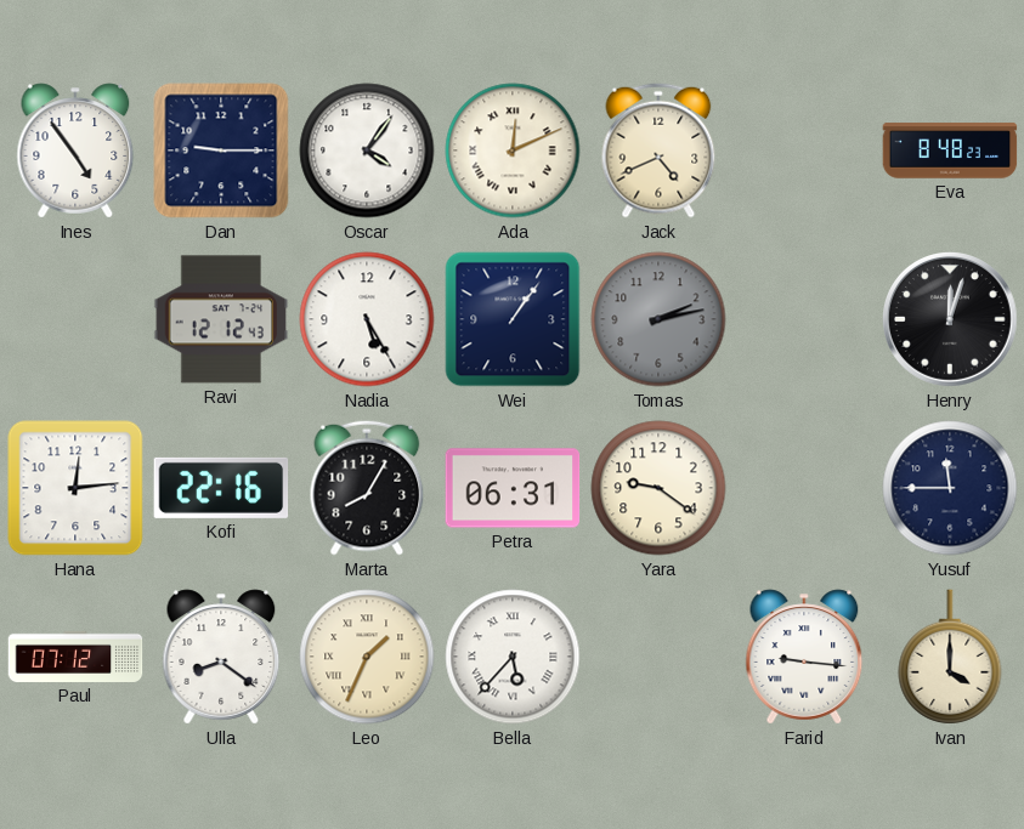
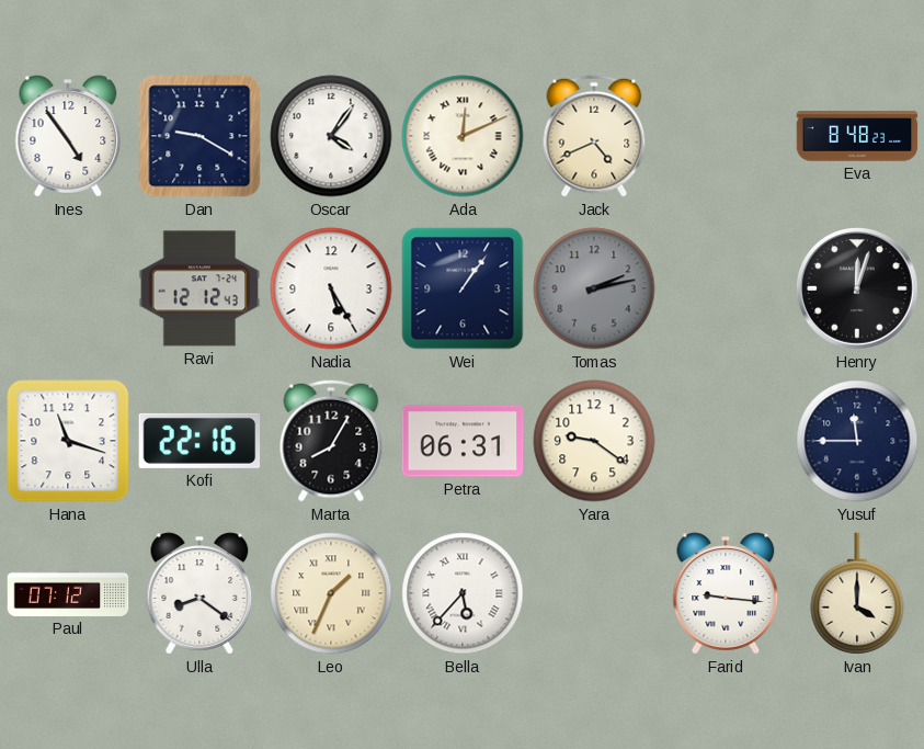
Dan: 9:15 -> 9:20 (199, 136)
Hana: 12:14 -> 11:18 (68, 441)
